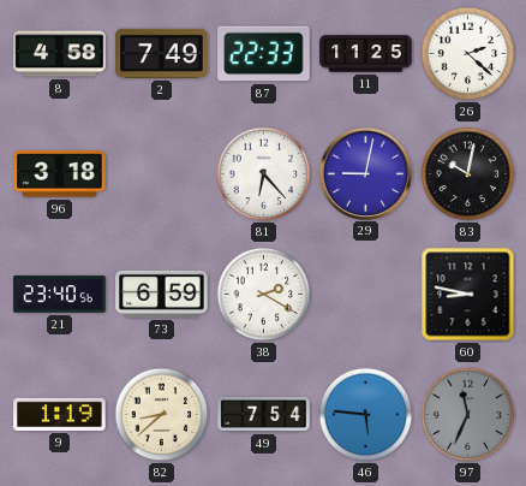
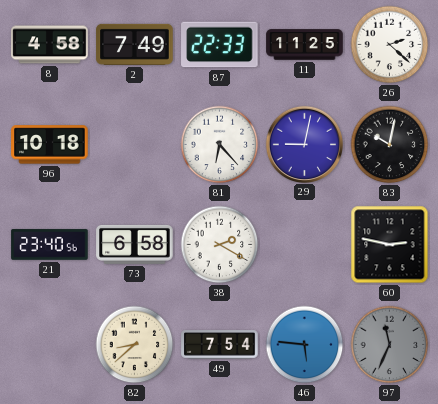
96: 3:18 -> 10:18 (50, 145)
73: 6:59 -> 6:58 (135, 244)
60: 8:47 -> 2:47 (390, 245)
9: 1:19 -> none (60, 414)
